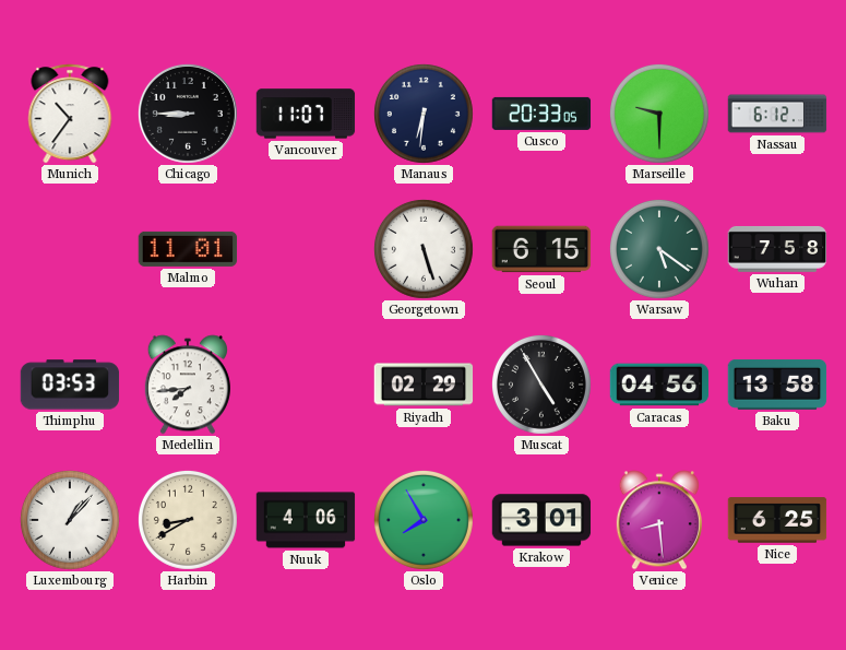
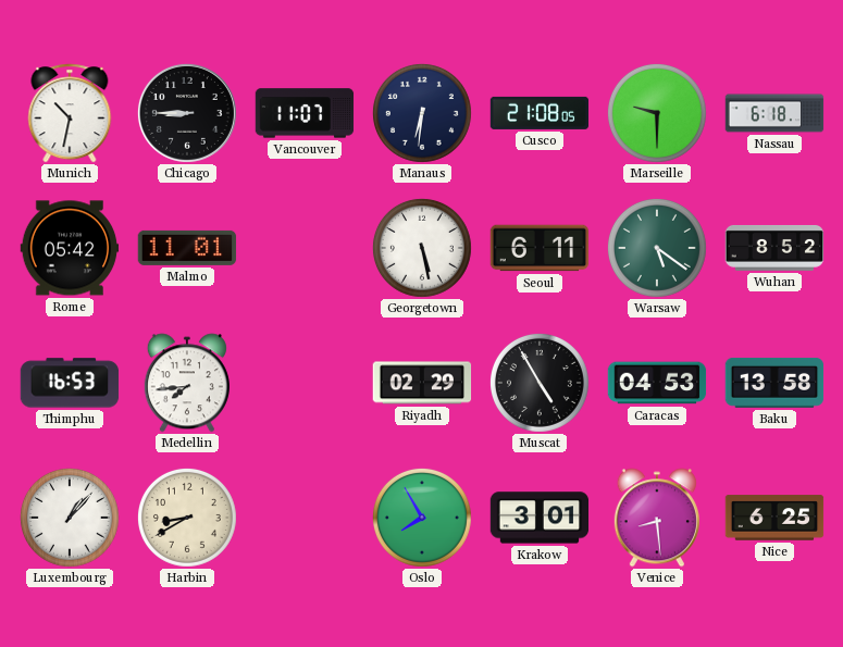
Munich: 10:36 -> 10:32 (70, 113)
Cusco: 20:33 -> 21:08 (540, 113)
Nassau: 6:12 -> 6:18 (774, 113)
Rome: none -> 05:42 (70, 248)
Georgetown: 5:27 -> 5:28 (422, 248)
Seoul: 6:15 -> 6:11 (540, 248)
Wuhan: 7:58 -> 8:52 (774, 248)
Thimphu: 03:53 -> 16:53 (70, 383)
Caracas: 04:56 -> 04:53 (657, 383)
Nuuk: 4:06 -> none (306, 520)
